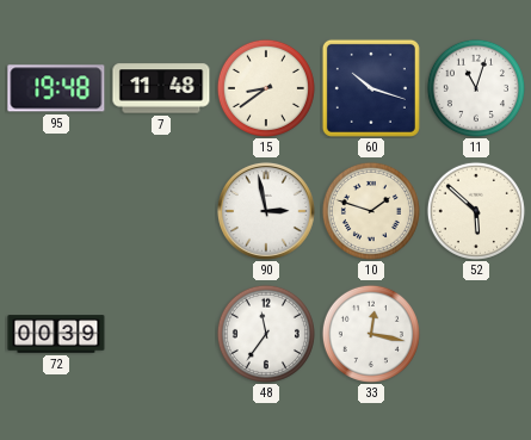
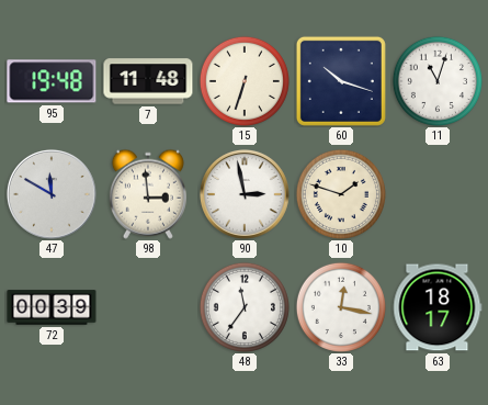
15: 8:39 -> 6:33 (245, 81)
47: none -> 11:50 (52, 194)
98: none -> 2:59 (148, 194)
52: 5:52 -> none (476, 211)
63: none -> 18:17 (438, 307)
